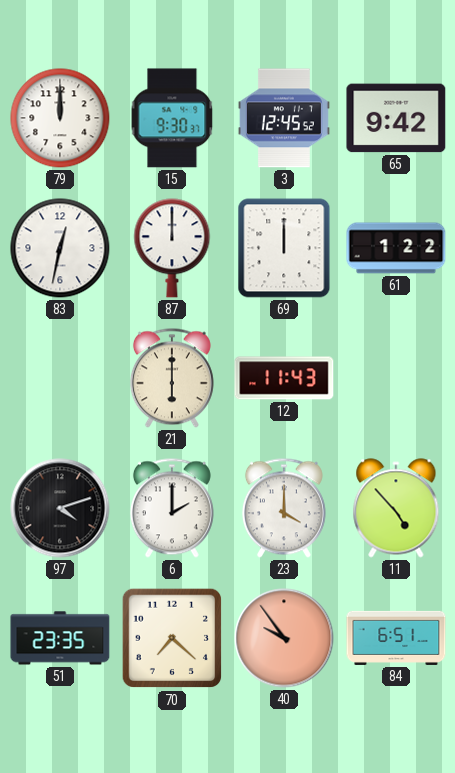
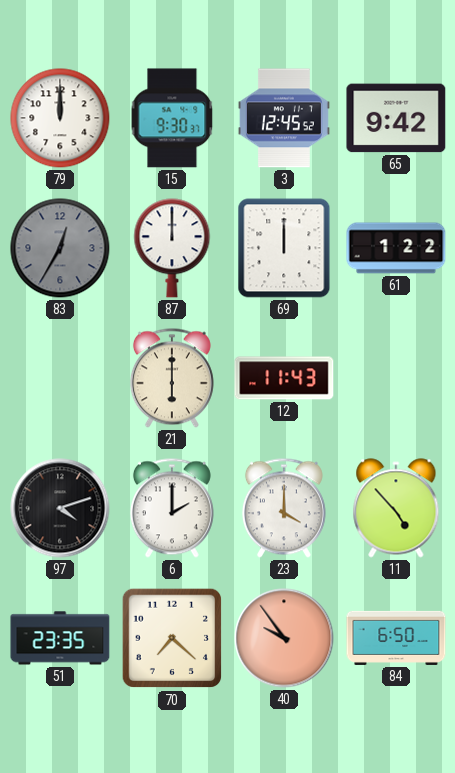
83: 12:32 -> 12:35 (60, 248)
83 dial: white -> grey (60, 248)
84: 6:51 -> 6:50 (396, 638)
